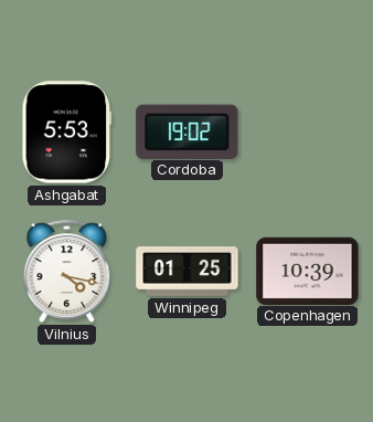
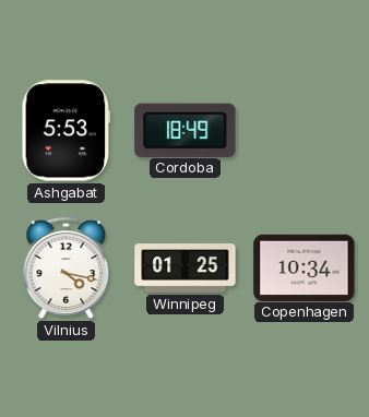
Cordoba: 19:02 -> 18:49 (186, 130)
Copenhagen: 10:39 -> 10:34 (305, 267)
